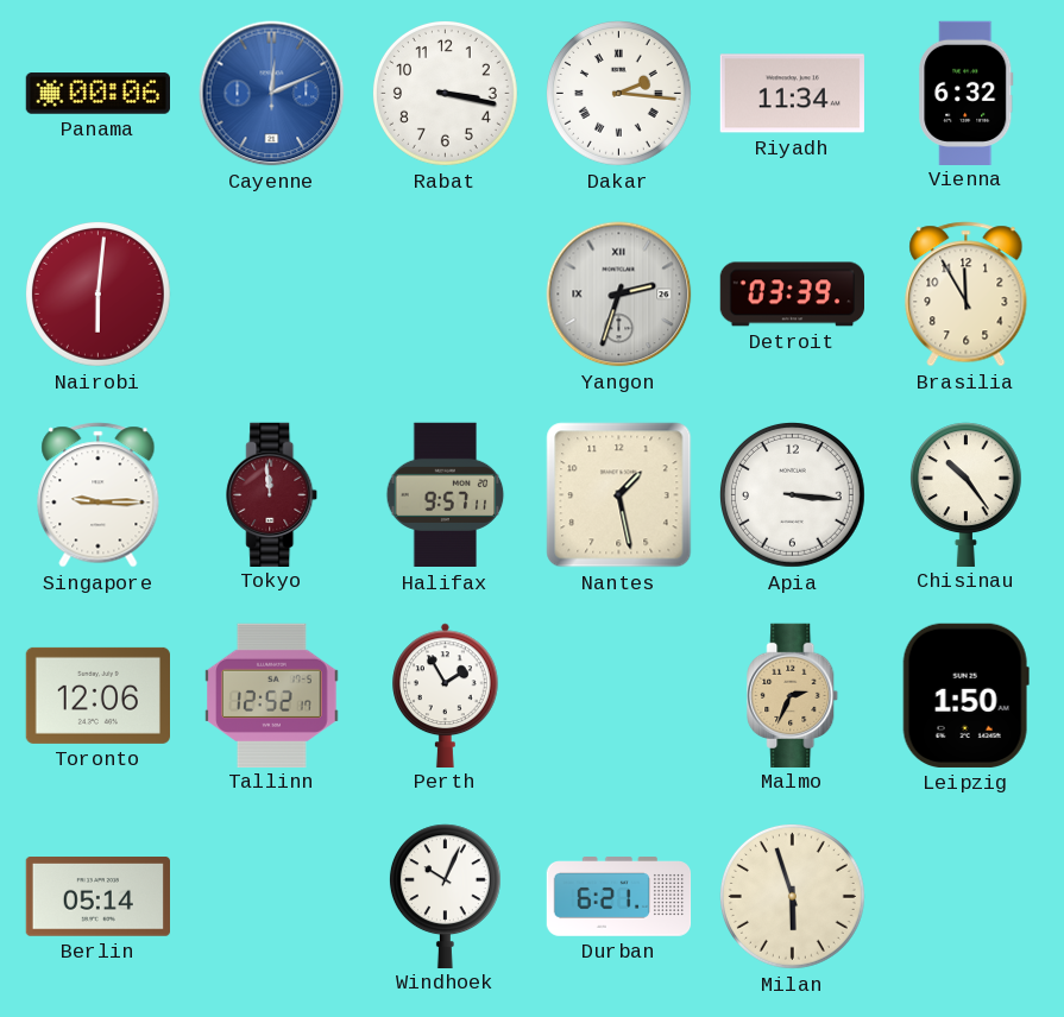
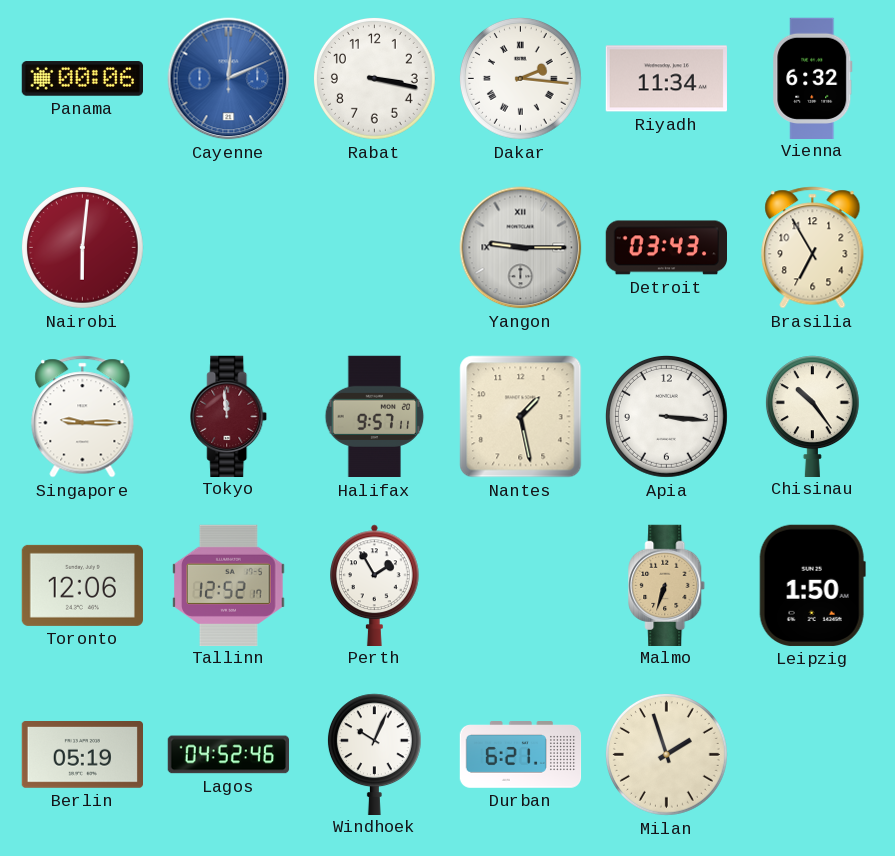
Yangon: 2:33 -> 9:15 (521, 248)
Detroit: 03:39 -> 03:43 (666, 248)
Brasilia: 11:55 -> 6:55 (813, 248)
Malmo: 2:34 -> 6:33 (667, 585)
Berlin: 05:14 -> 05:19 (82, 755)
Lagos: none -> 04:52 (228, 755)
Milan: 5:57 -> 1:57 (666, 754)
